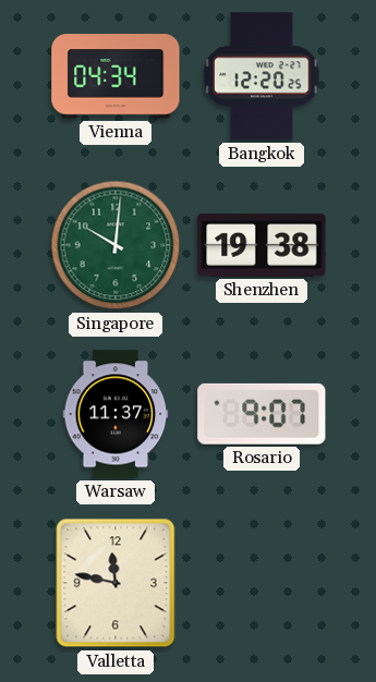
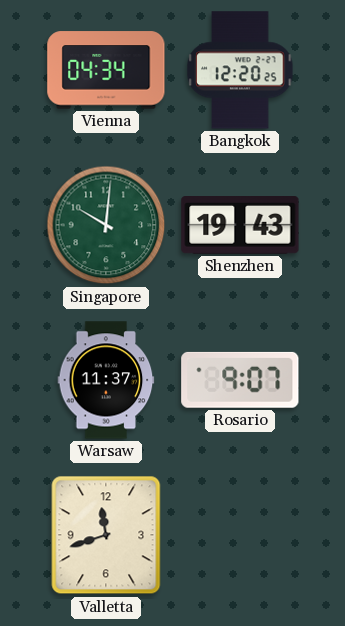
Shenzhen: 19:38 -> 19:43 (240, 226)
Valletta: 11:47 -> 11:42 (106, 535)
